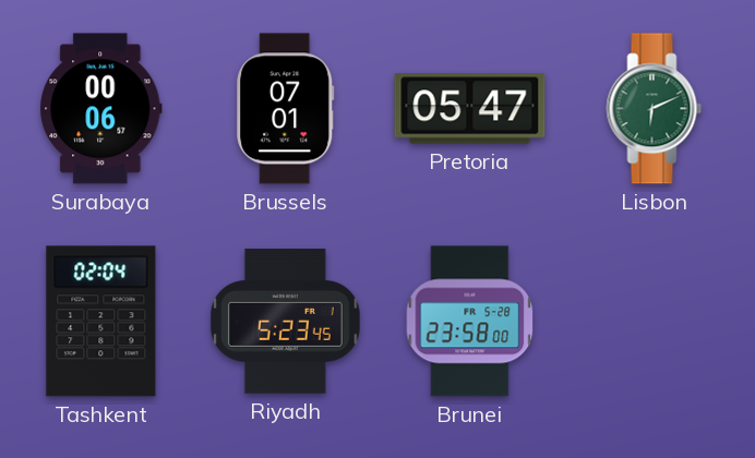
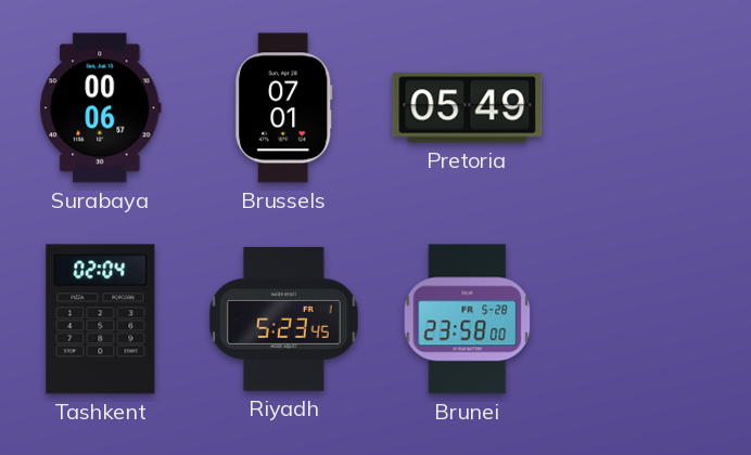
Pretoria: 05:47 -> 05:49 (468, 108)
Lisbon: 6:11 -> none (655, 109)
